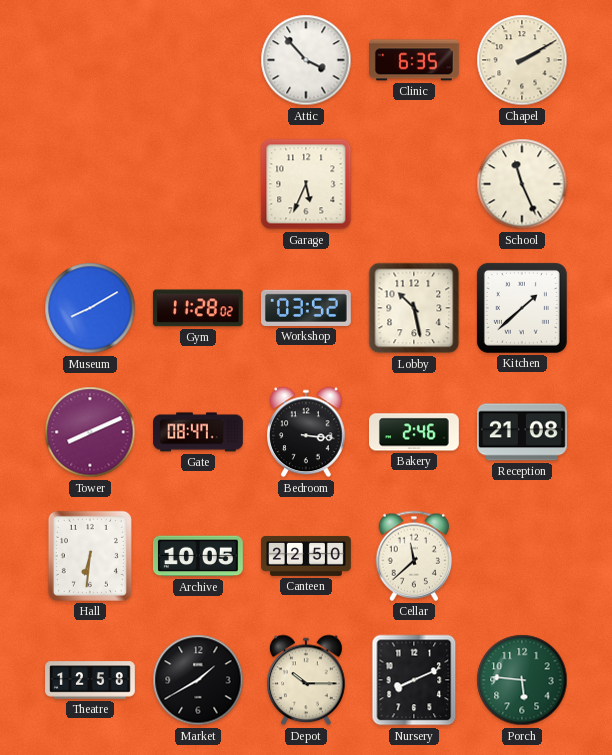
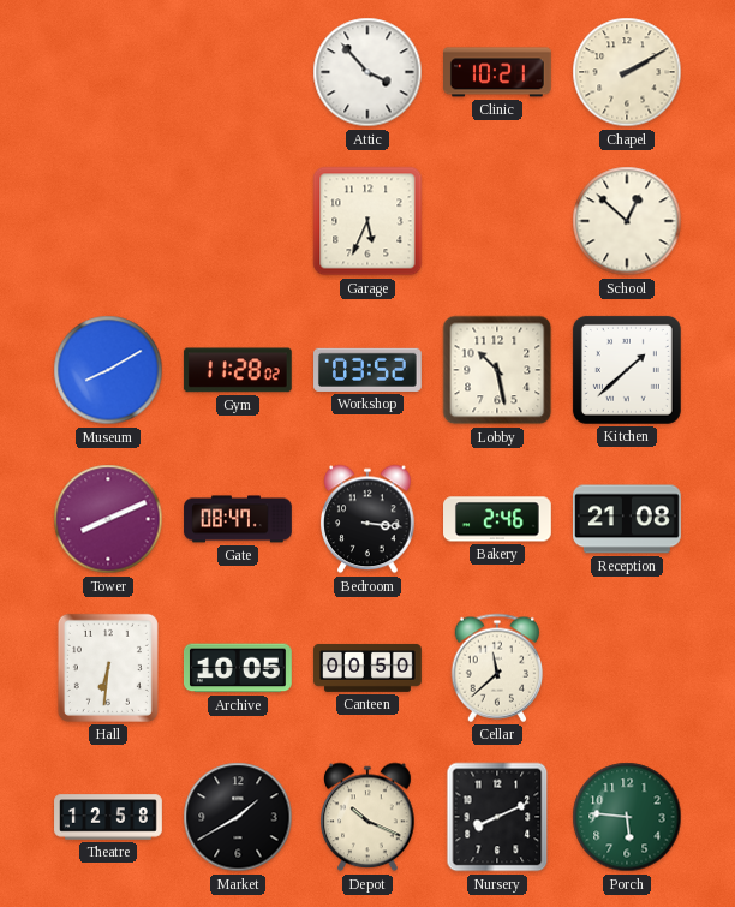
Clinic: 6:35 -> 10:21 (498, 72)
School: 11:26 -> 12:52 (627, 221)
Canteen: 22:50 -> 00:50 (367, 668)
Depot: 10:15 -> 10:19 (367, 817)
